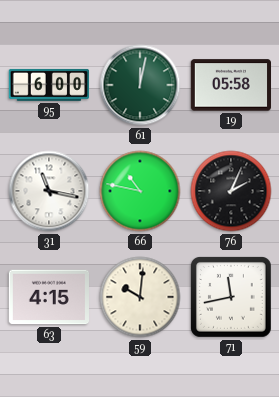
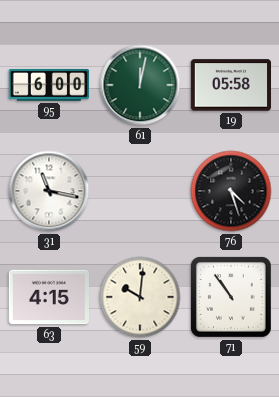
66: 10:47 -> none (140, 191)
76: 2:04 -> 4:27 (231, 191)
71: 11:43 -> 10:54 (231, 297)
